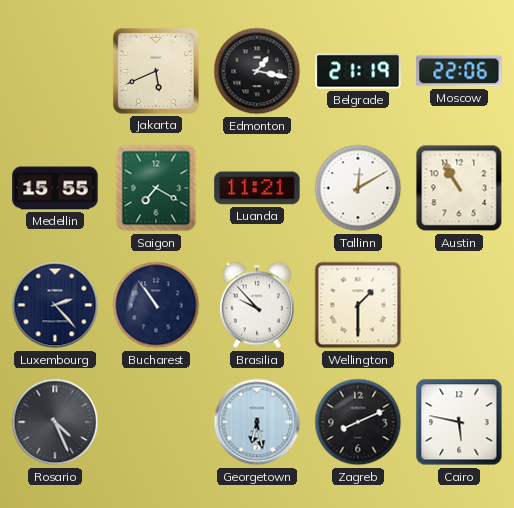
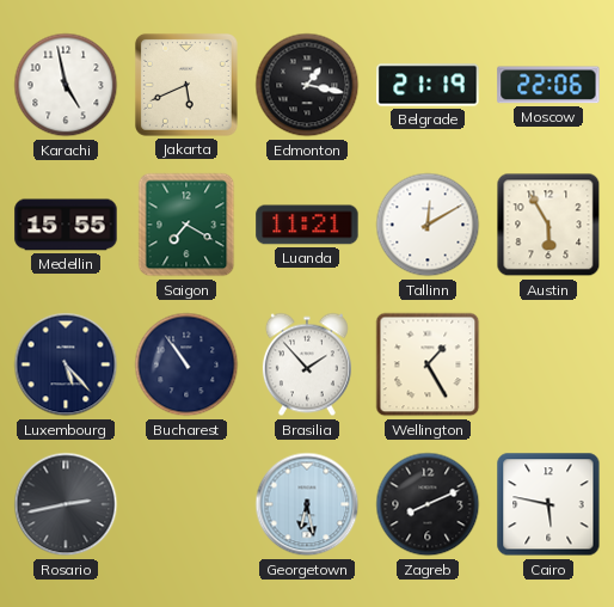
Karachi: none -> 4:58 (66, 85)
Austin: 10:55 -> 5:55 (548, 225)
Luxembourg: 2:23 -> 5:23 (66, 364)
Brasilia: 9:53 -> 1:53 (307, 364)
Wellington: 1:30 -> 1:25 (428, 364)
Rosario: 4:26 -> 2:43 (66, 504)
